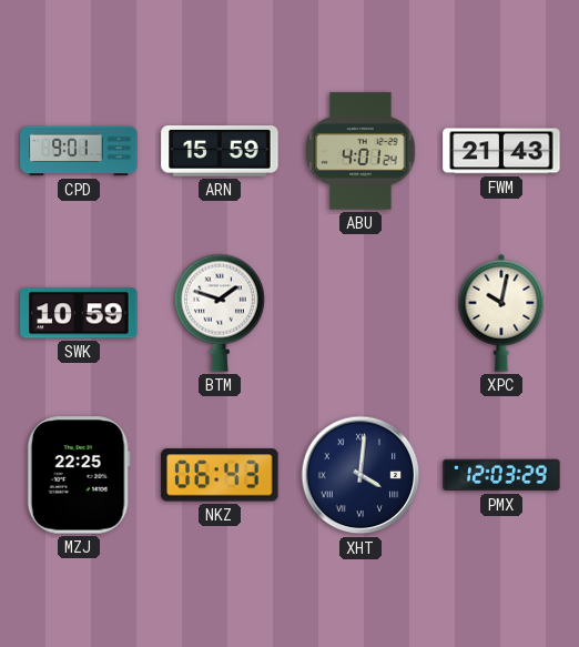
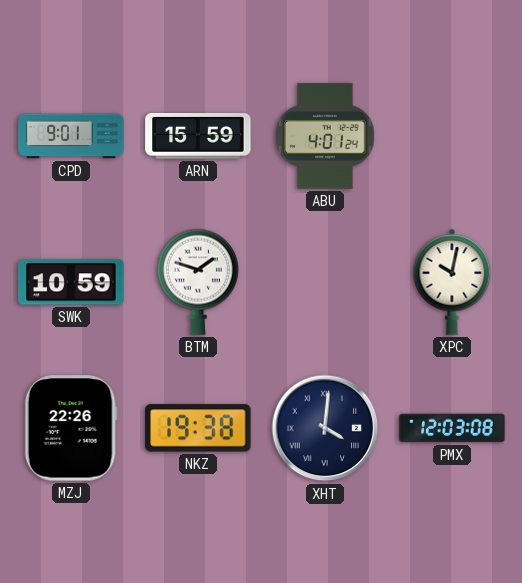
FWM: 21:43 -> none (501, 151)
MZJ: 22:25 -> 22:26 (71, 428)
NKZ: 06:43 -> 19:38 (198, 428)
PMX: 12:03:29 -> 12:03:08 (452, 428)
